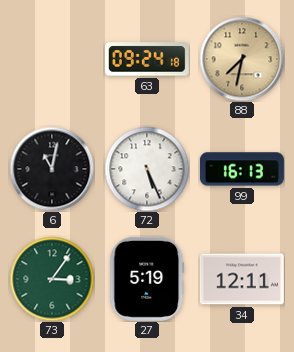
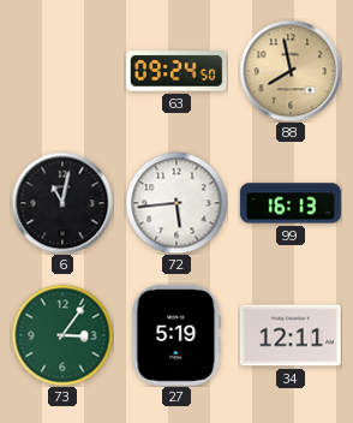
63: 09:24:18 -> 09:24:50 (176, 71)
88: 7:32 -> 7:58 (291, 71)
72: 5:26 -> 5:44 (176, 203)
